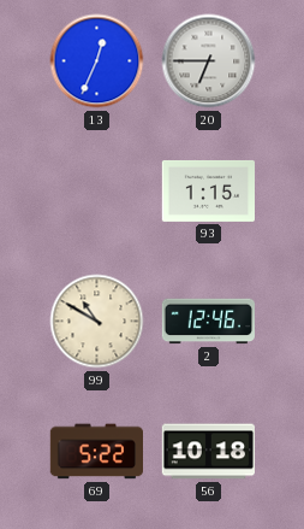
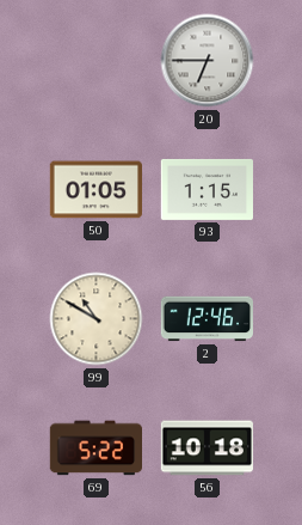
13: 12:34 -> none (97, 61)
50: none -> 01:05 (95, 190)
